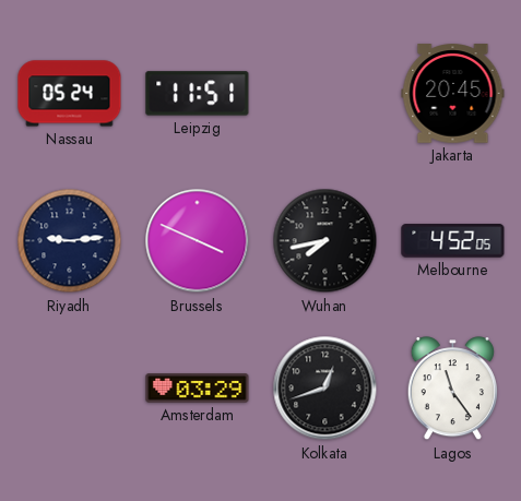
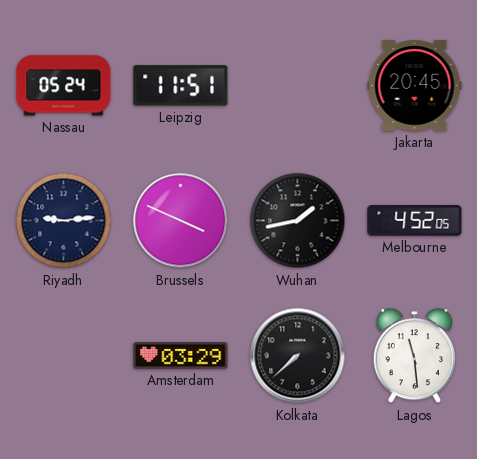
Wuhan: 7:43 -> 1:43 (298, 221)
Kolkata: 12:42 -> 7:38 (298, 356)
Lagos: 11:24 -> 11:29 (414, 356)
